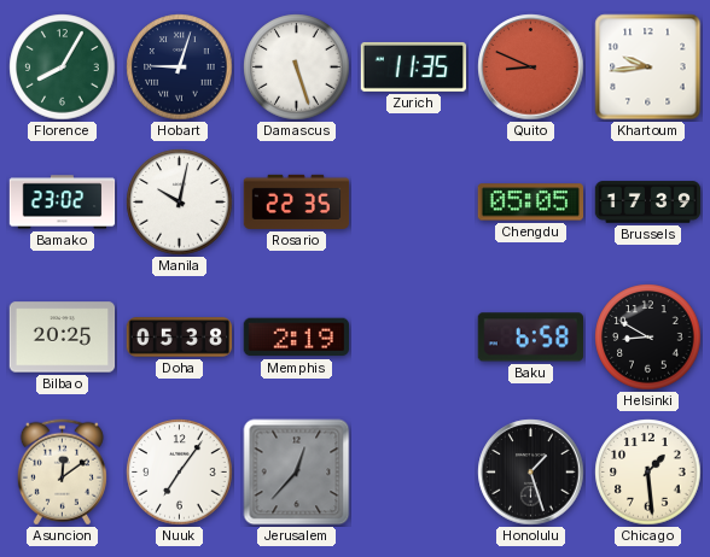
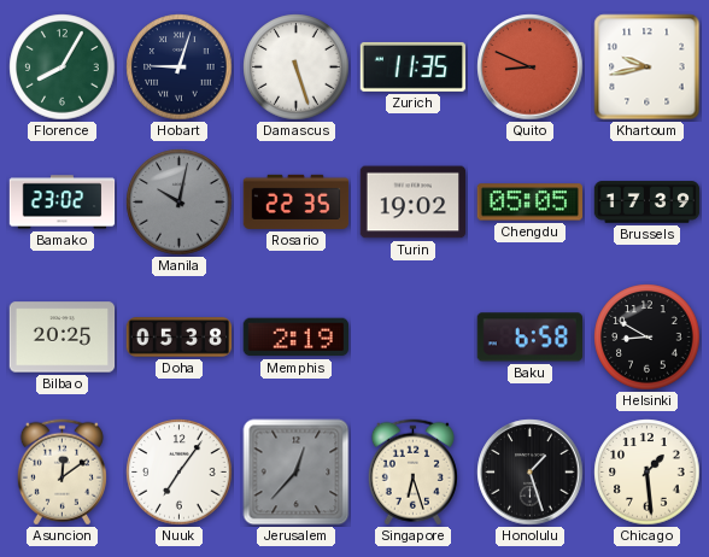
Khartoum: 9:44 -> 9:43 (648, 68)
Manila dial: white -> grey (180, 203)
Turin: none -> 19:02 (414, 203)
Singapore: none -> 6:27 (412, 473)
